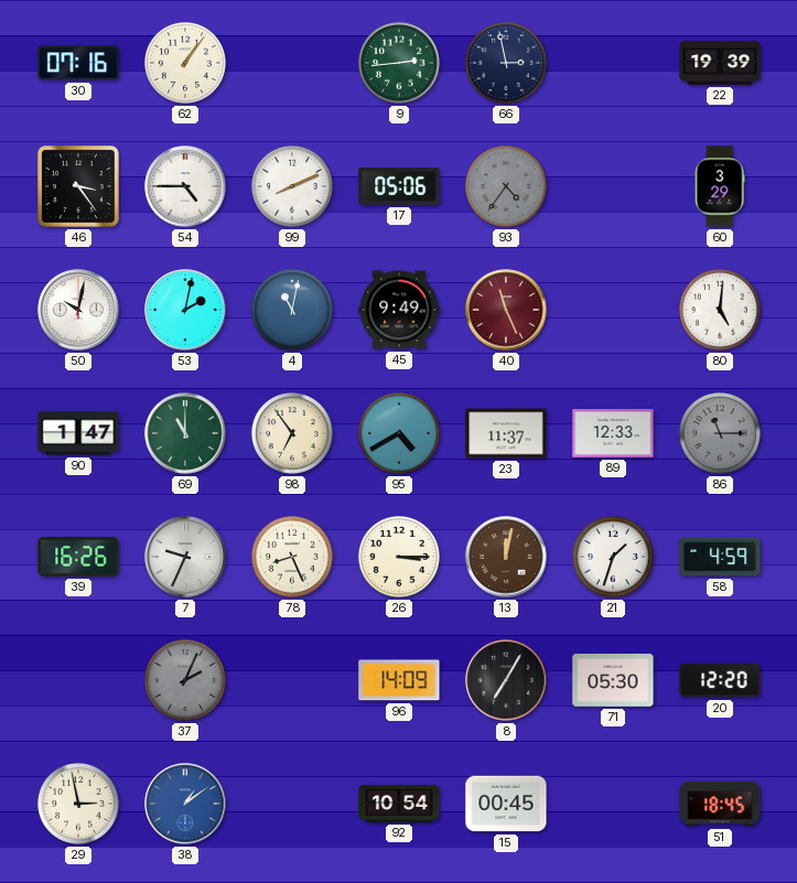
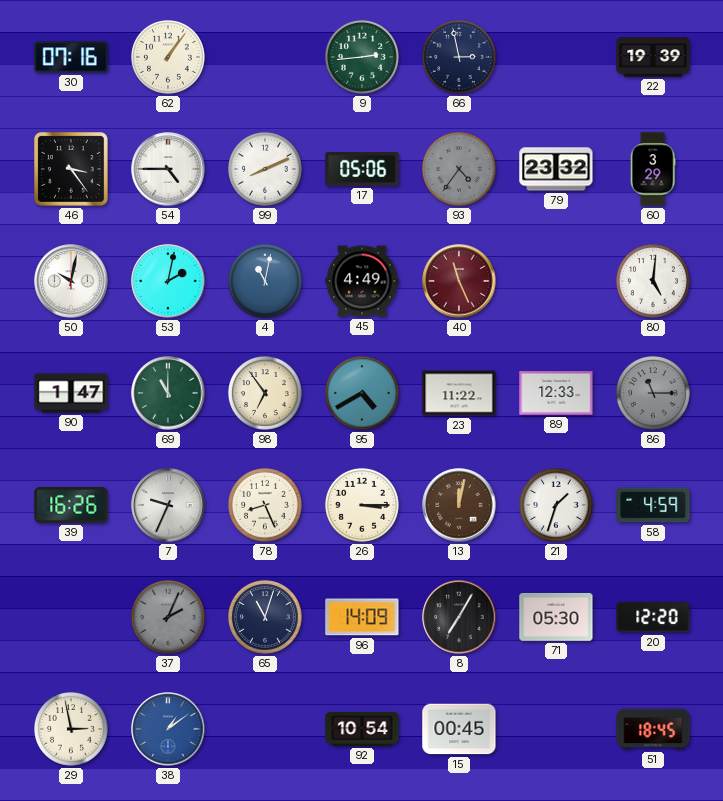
79: none -> 23:32 (556, 169)
45: 9:49 -> 4:49 (362, 281)
23: 11:37 -> 11:22 (459, 393)
65: none -> 11:03 (265, 617)
